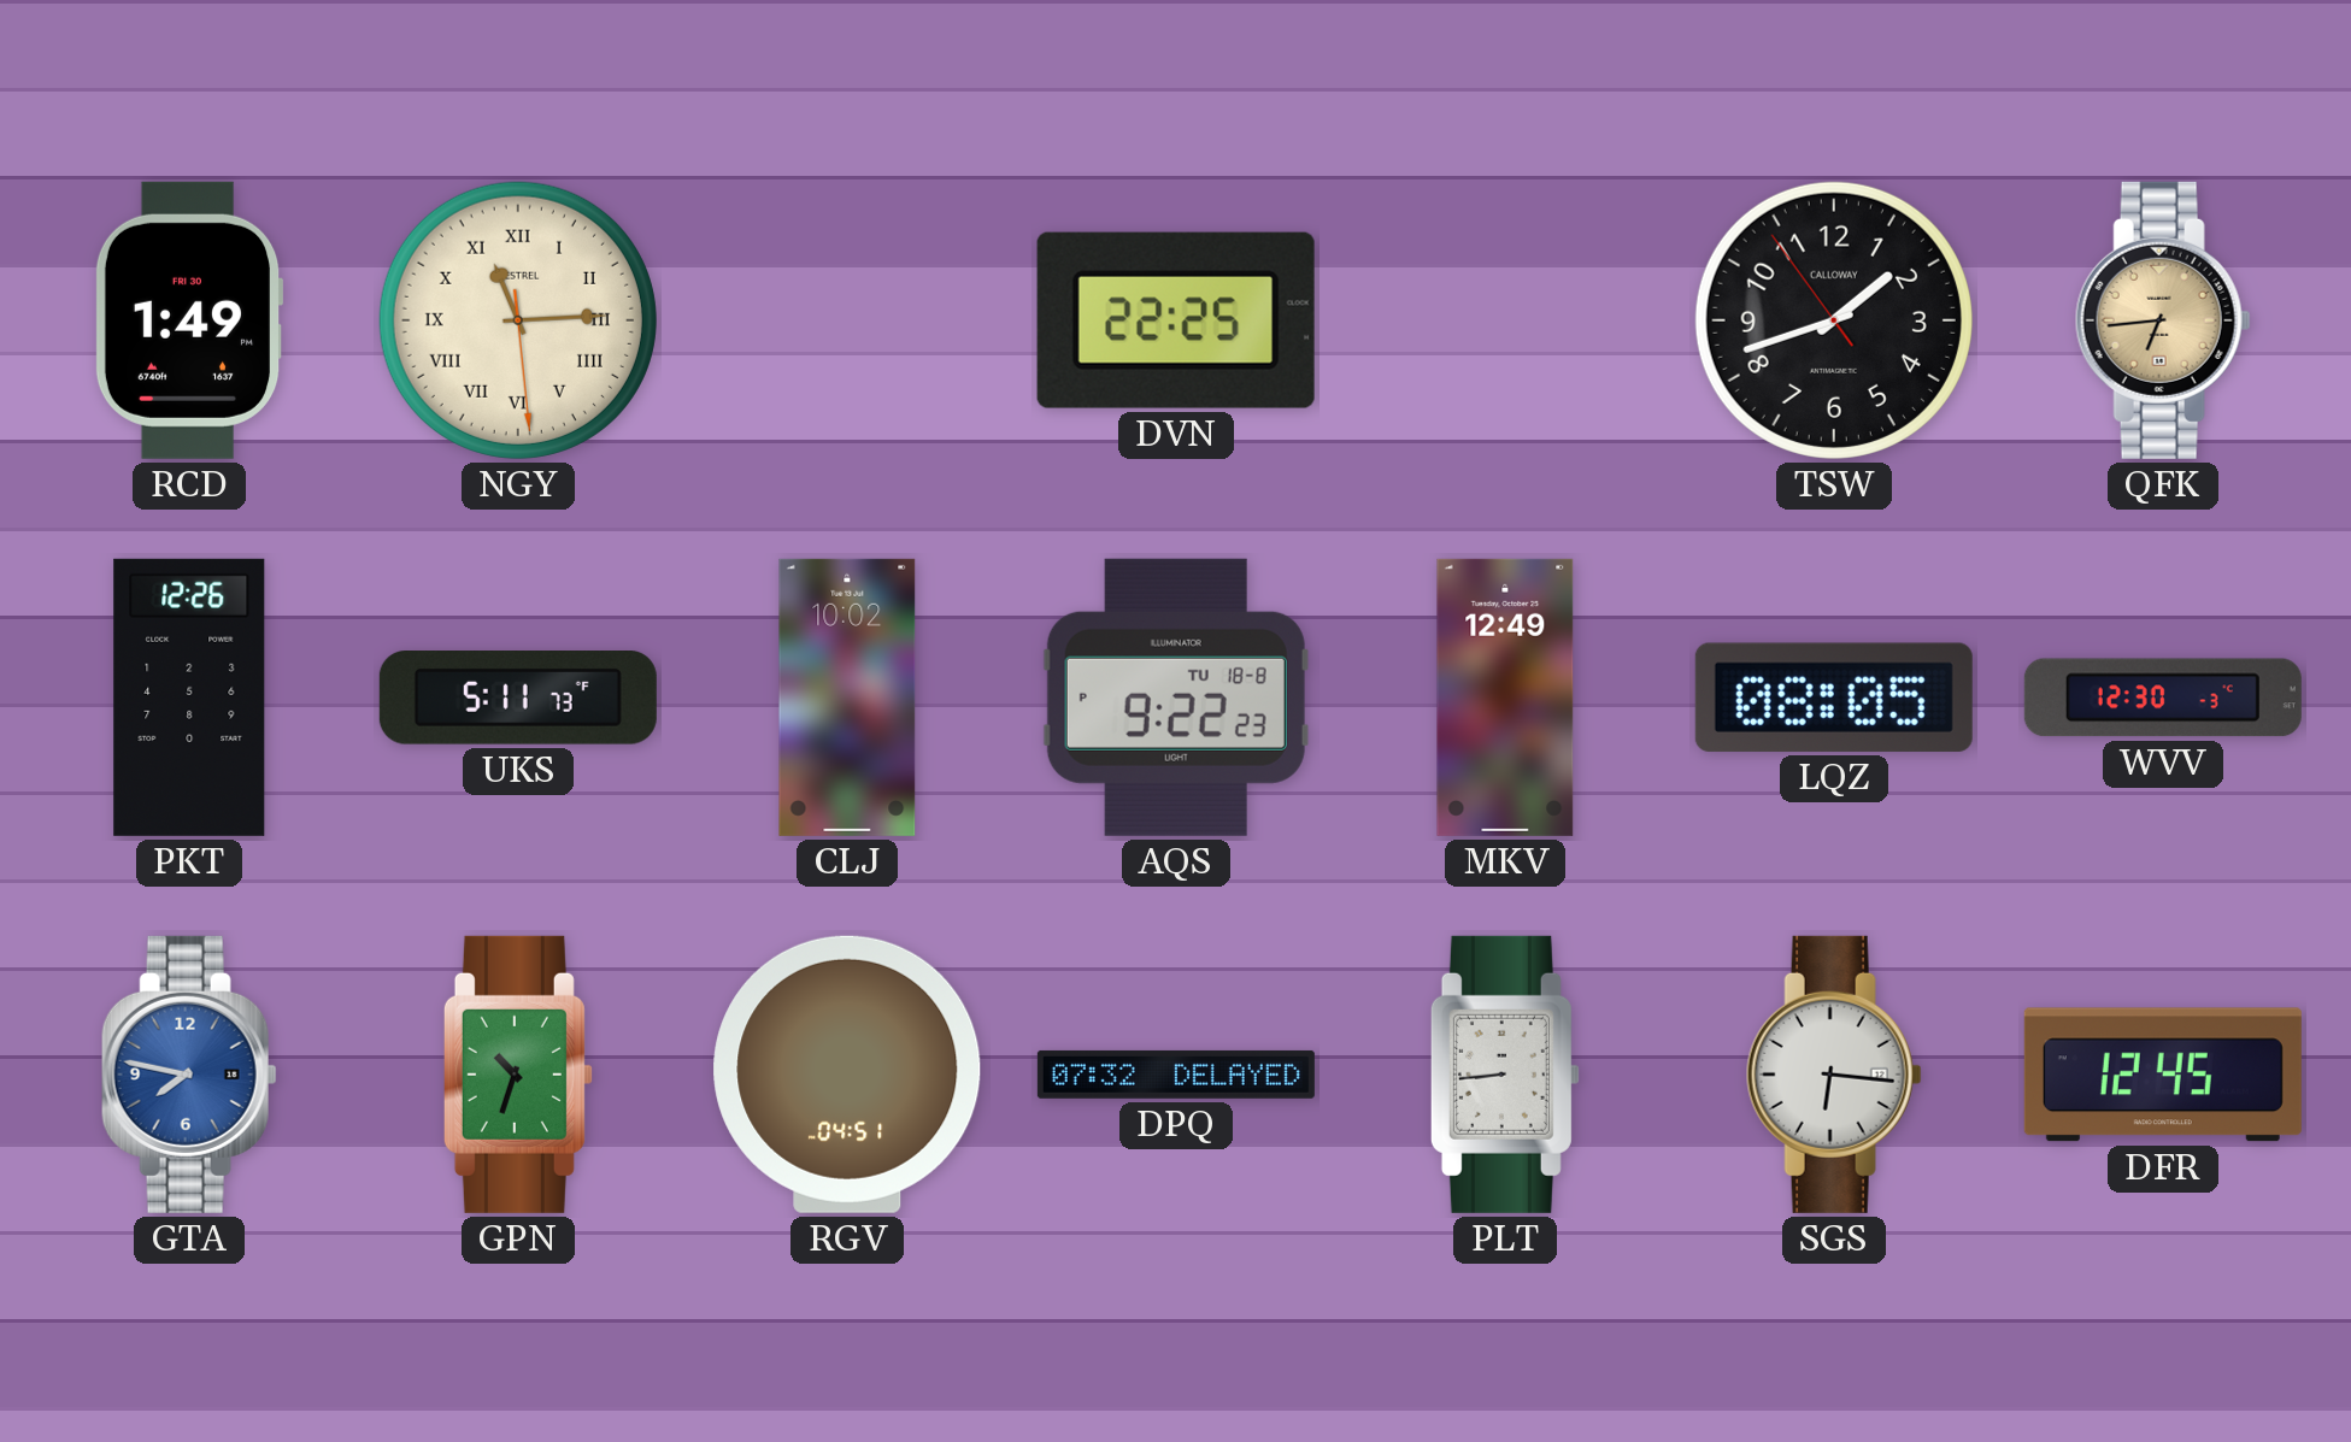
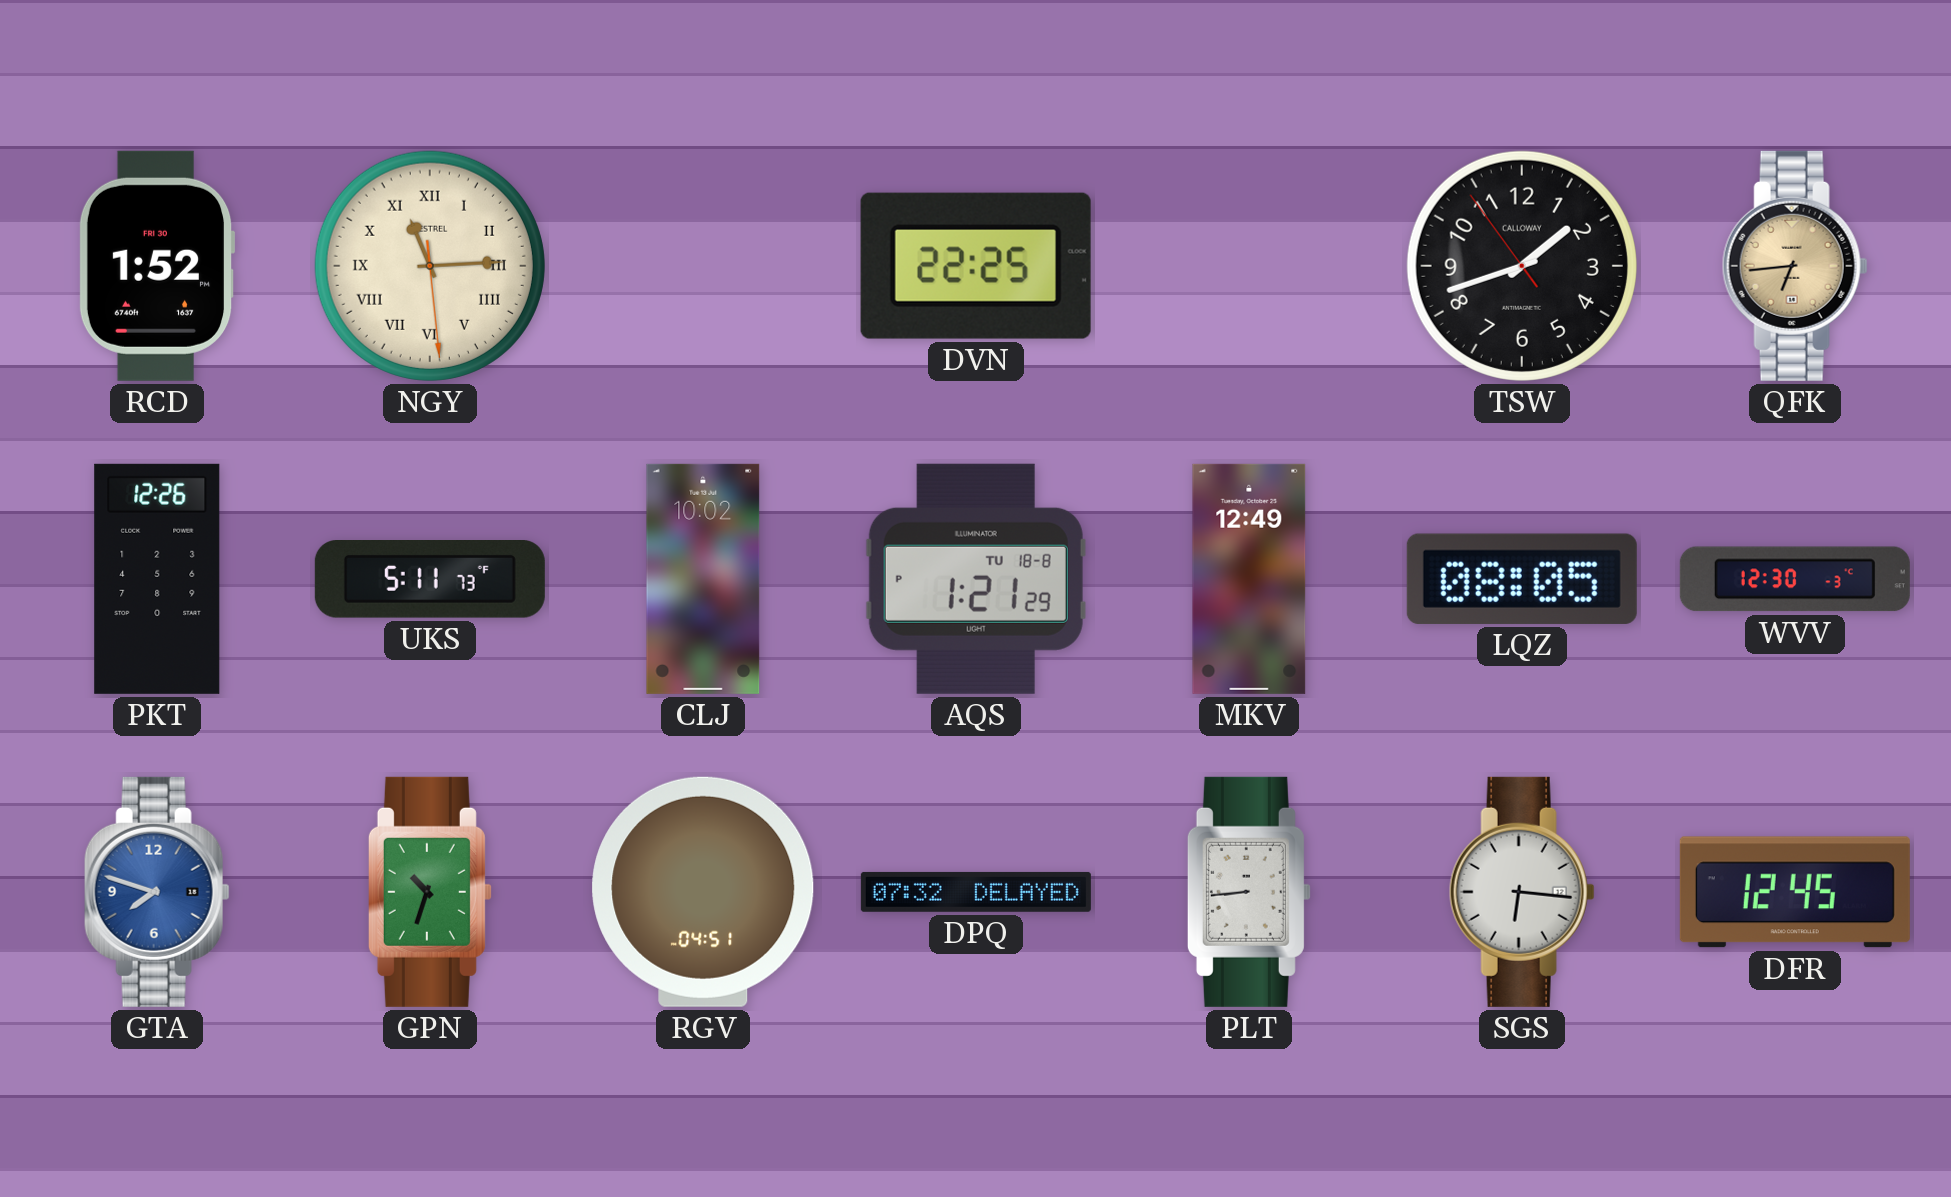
RCD: 1:49 -> 1:52 (157, 266)
AQS: 9:22 -> 1:21 (976, 579)
GTA: 7:47 -> 7:48 (157, 892)
